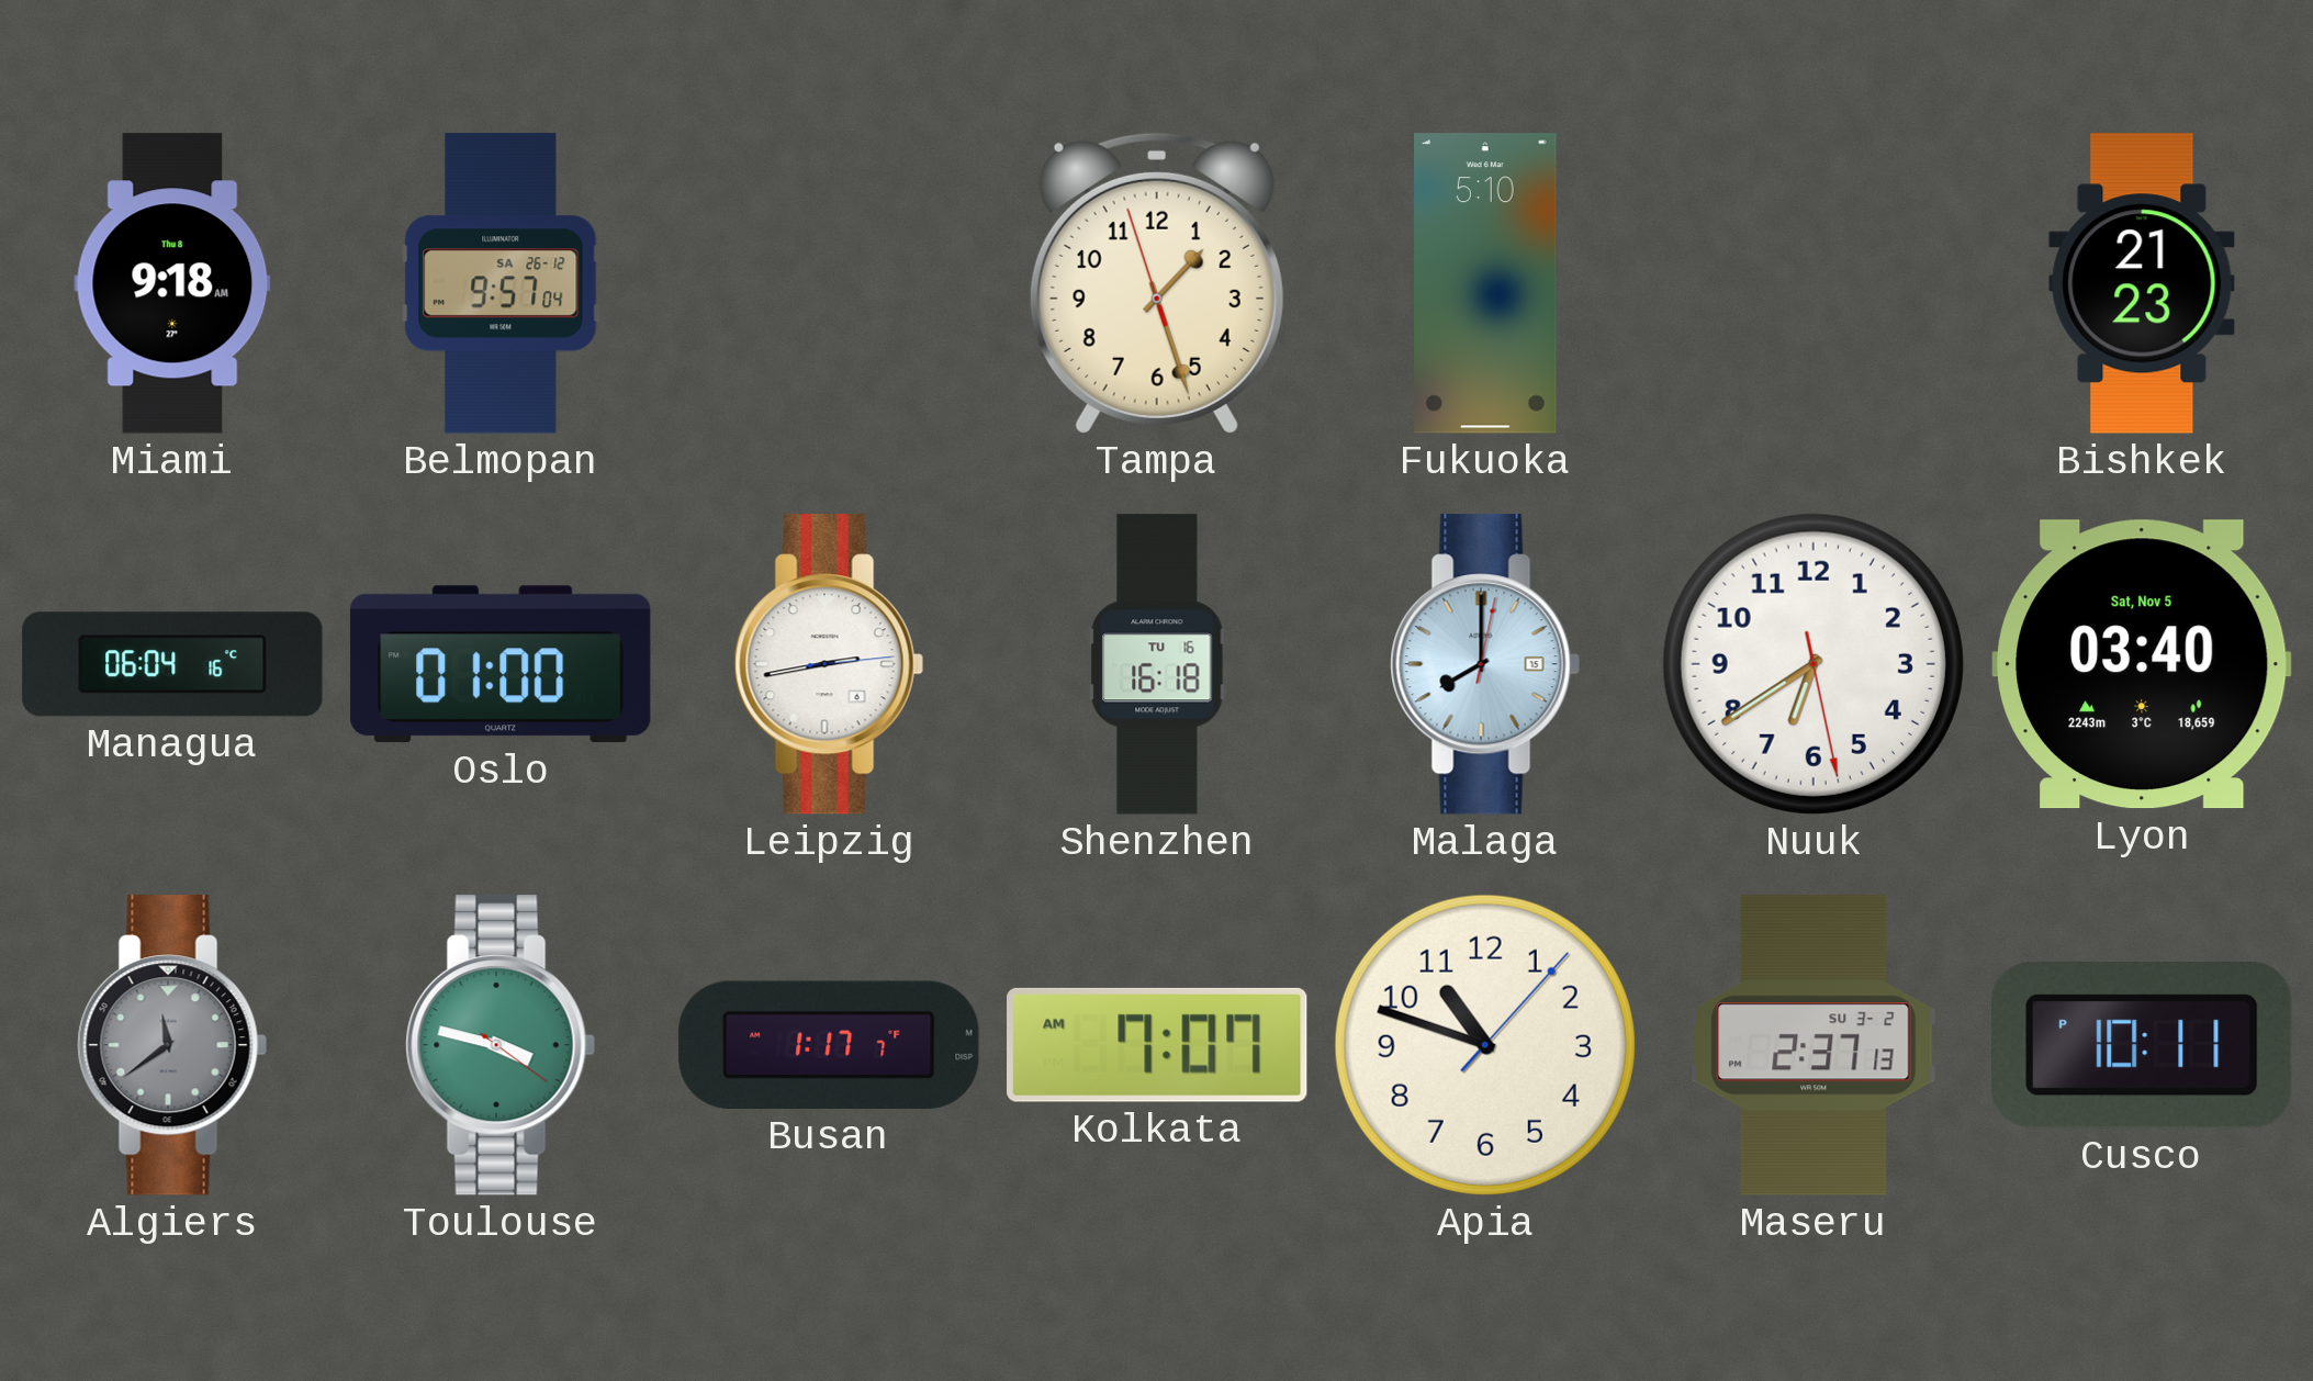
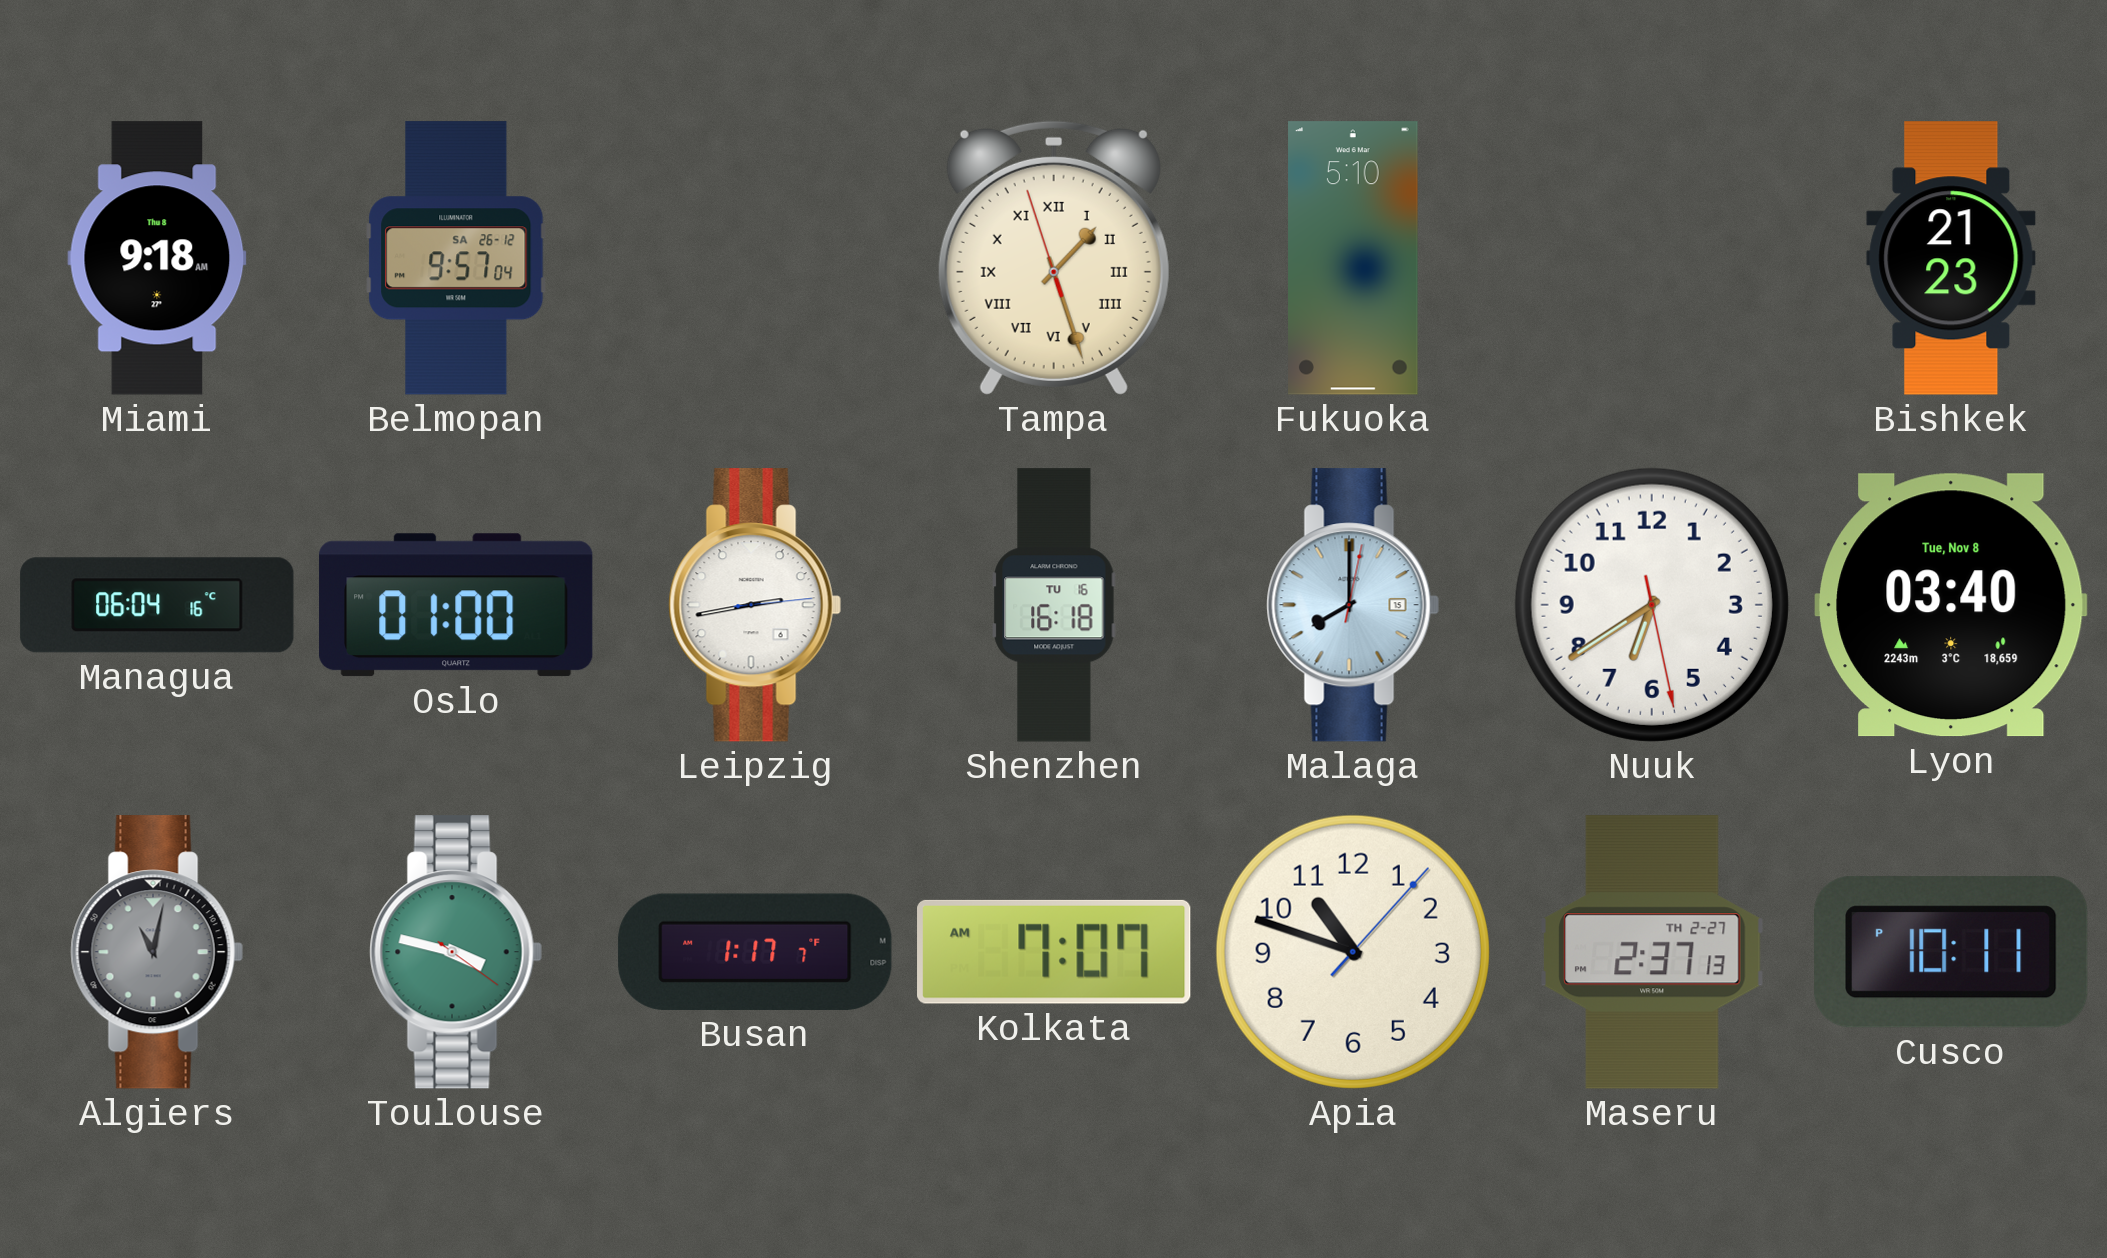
Tampa numerals: Arabic -> Roman (1054, 258)
Lyon date: Sat, Nov 5 -> Tue, Nov 8 (1952, 605)
Algiers: 11:39 -> 11:02 (157, 952)
Maseru date: SU 3-2 -> TH 2-27 (1653, 952)
